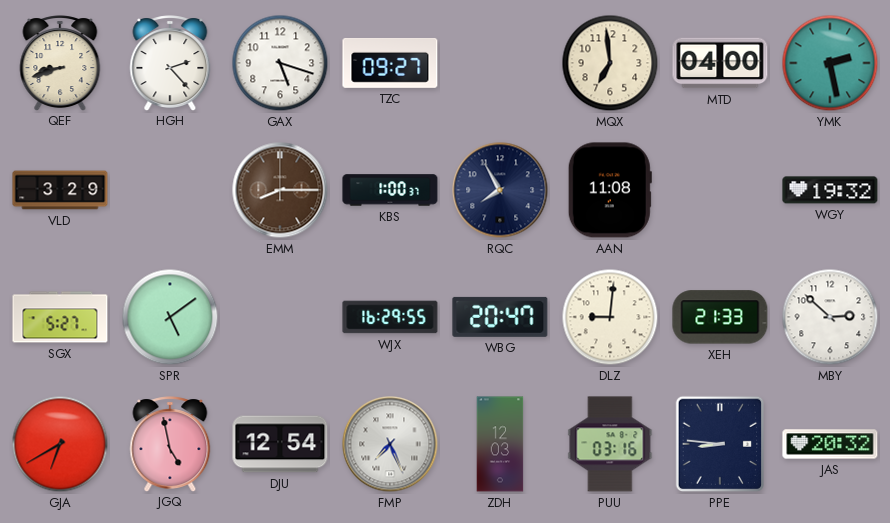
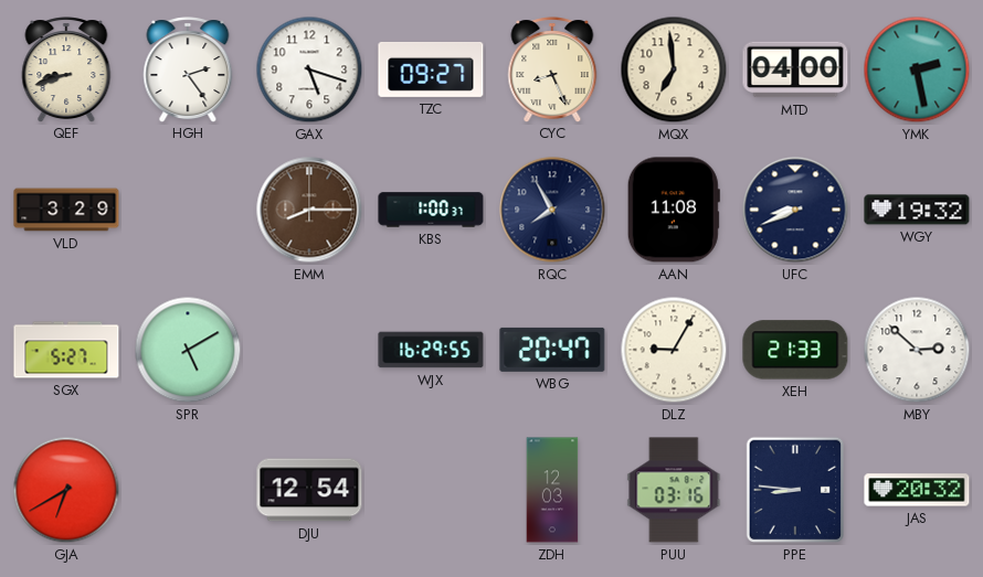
HGH: 2:23 -> 2:24 (188, 70)
CYC: none -> 8:26 (552, 70)
UFC: none -> 8:41 (795, 210)
SPR: 5:09 -> 5:10 (188, 350)
DLZ: 9:01 -> 9:05 (674, 350)
JGQ: 4:58 -> none (170, 444)
FMP: 7:26 -> none (390, 444)
